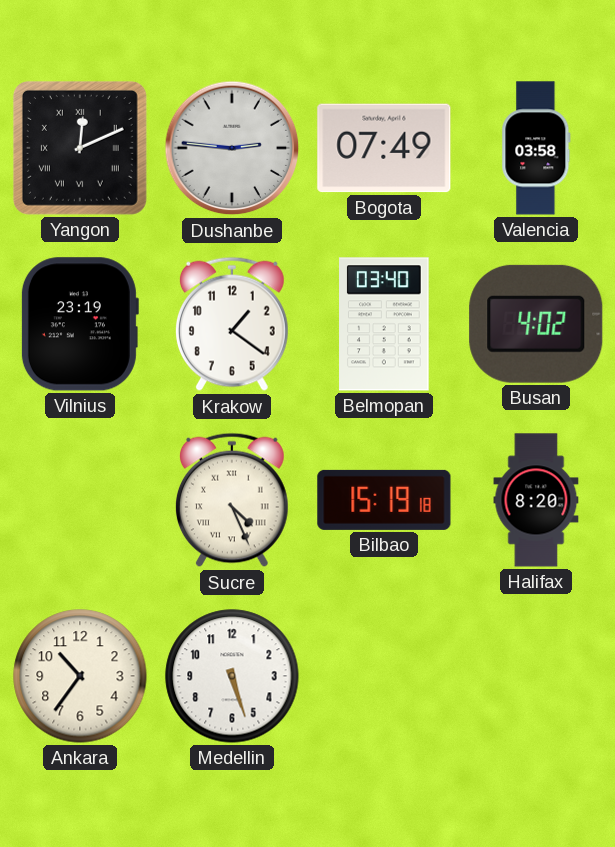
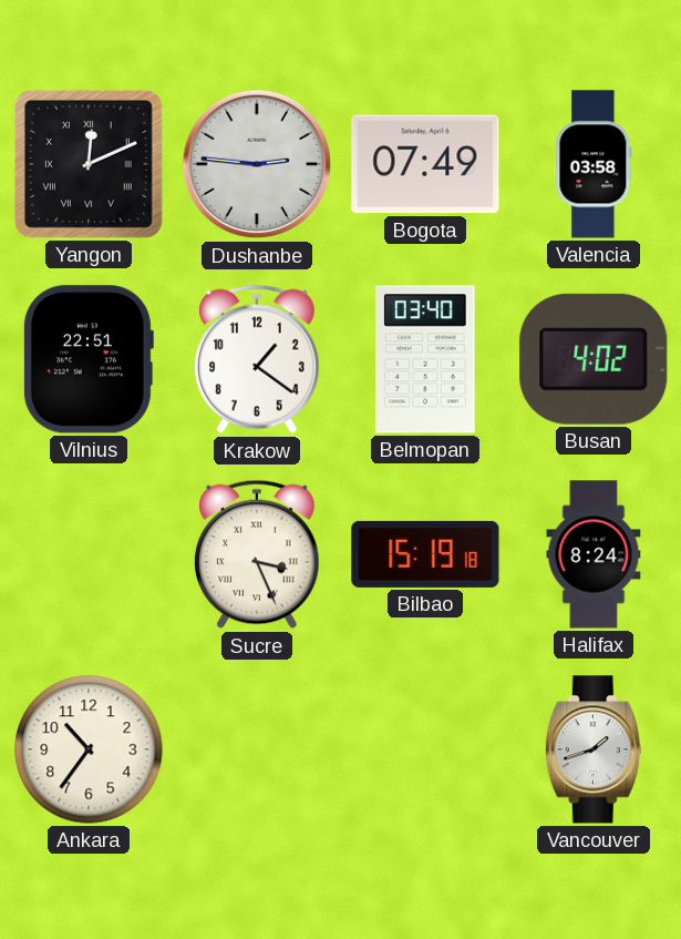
Vilnius: 23:19 -> 22:51 (87, 359)
Sucre: 4:26 -> 3:26 (257, 554)
Halifax: 8:20 -> 8:24 (594, 554)
Medellin: 5:27 -> none (232, 676)
Vancouver: none -> 1:42 (594, 749)
